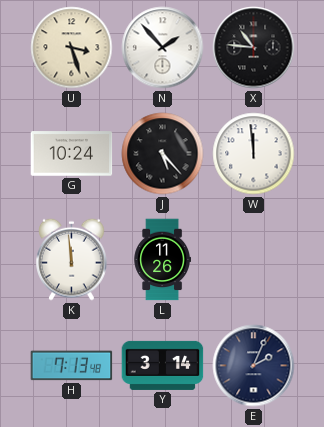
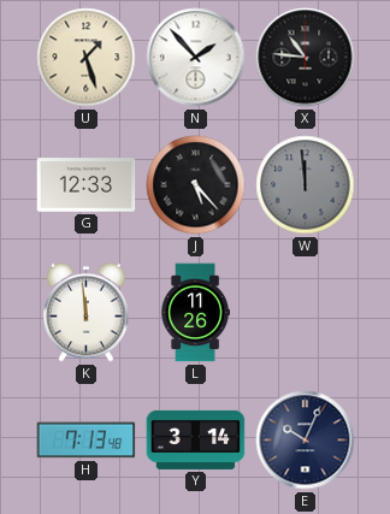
U: 3:27 -> 1:27 (87, 58)
G: 10:24 -> 12:33 (87, 185)
W dial: white -> grey (306, 185)
E: 2:04 -> 10:04 (306, 441)
